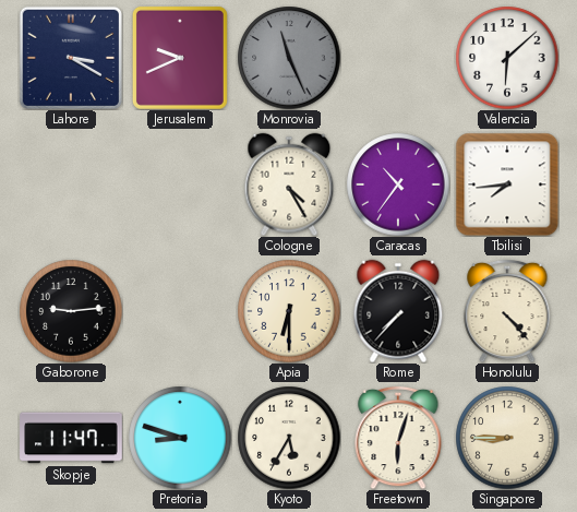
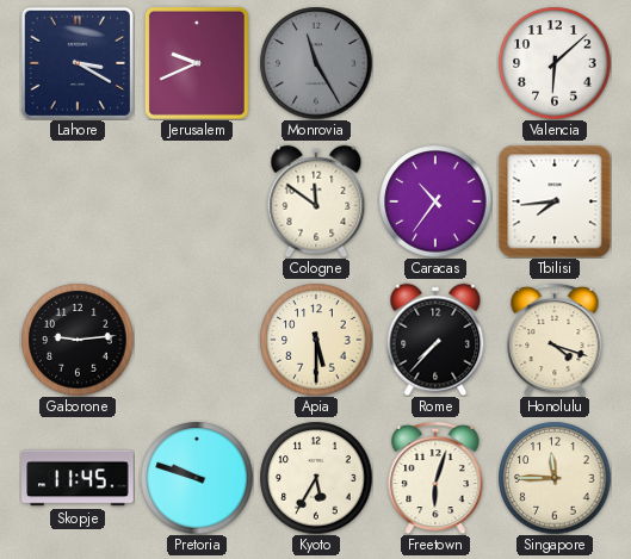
Monrovia: 11:26 -> 11:25 (316, 63)
Cologne: 4:25 -> 11:51 (316, 201)
Apia: 6:30 -> 5:30 (316, 340)
Honolulu: 4:23 -> 4:18 (555, 340)
Skopje: 11:47 -> 11:45 (78, 478)
Pretoria: 8:48 -> 9:48 (197, 478)
Singapore: 8:45 -> 11:45 (555, 478)
